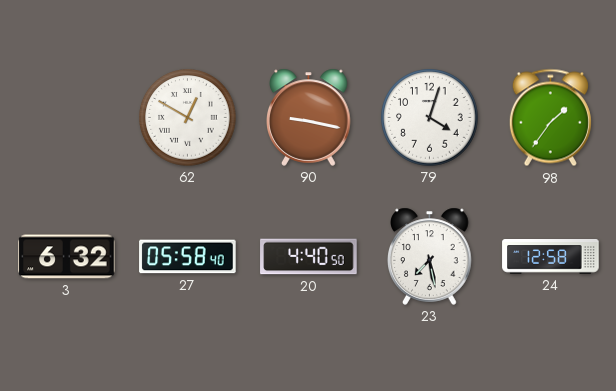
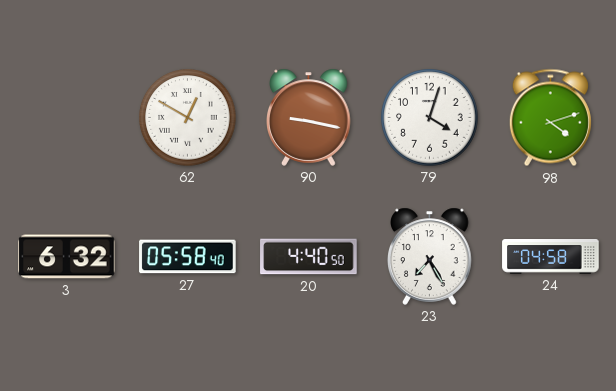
98: 1:36 -> 4:12 (550, 118)
23: 7:28 -> 7:25 (430, 256)
24: 12:58 -> 04:58 (551, 257)
